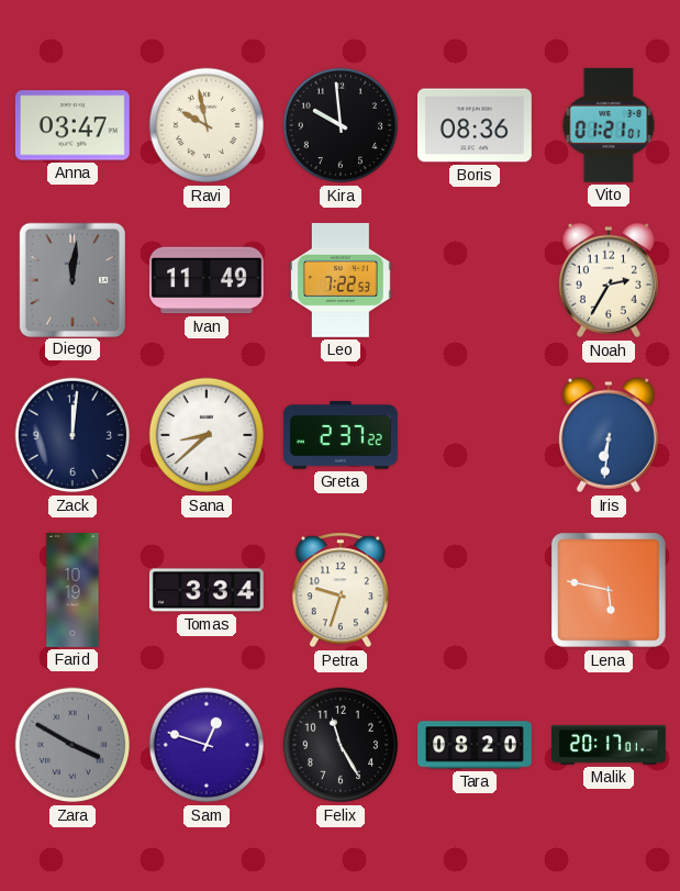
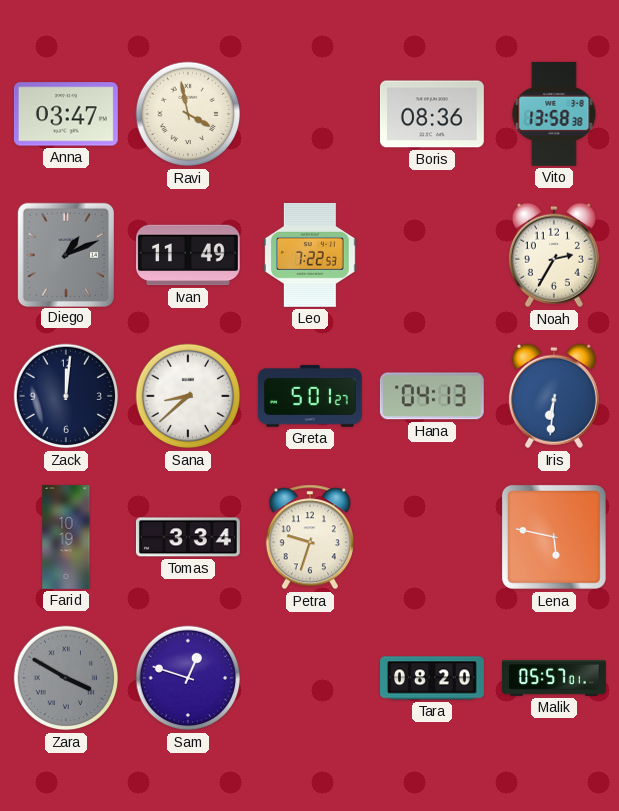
Ravi: 9:58 -> 3:58 (188, 114)
Kira: 9:59 -> none (341, 125)
Vito: 01:21 -> 13:58 (554, 114)
Diego: 12:01 -> 1:11 (65, 254)
Greta: 2:37 -> 5:01 (310, 397)
Hana: none -> 04:13 (432, 396)
Felix: 11:25 -> none (341, 745)
Malik: 20:17 -> 05:57 (555, 678)
